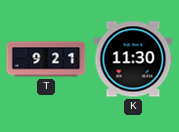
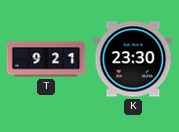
K: 11:30 -> 23:30 (133, 59)
